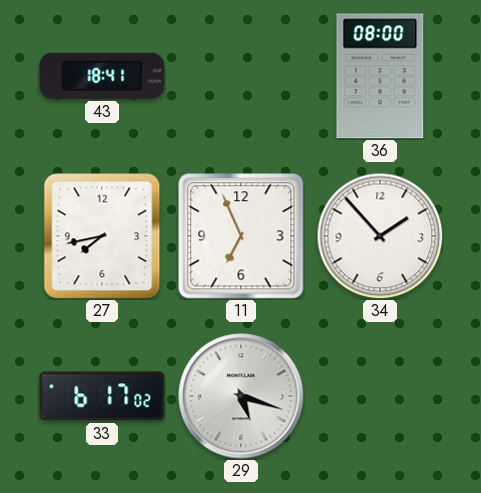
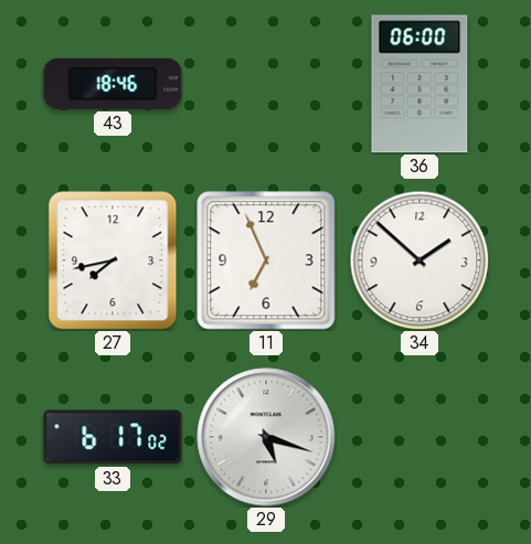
43: 18:41 -> 18:46 (113, 84)
36: 08:00 -> 06:00 (420, 84)
34: 1:53 -> 1:52 (420, 260)
